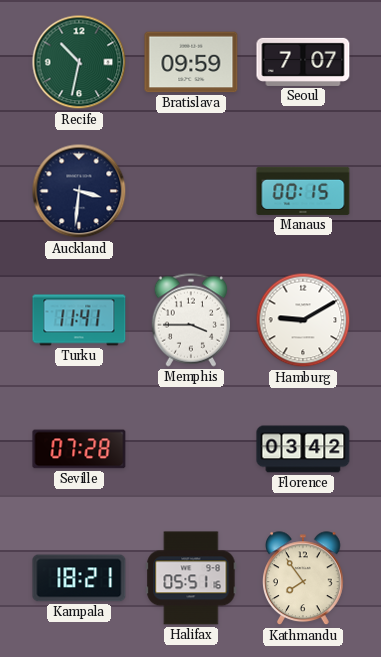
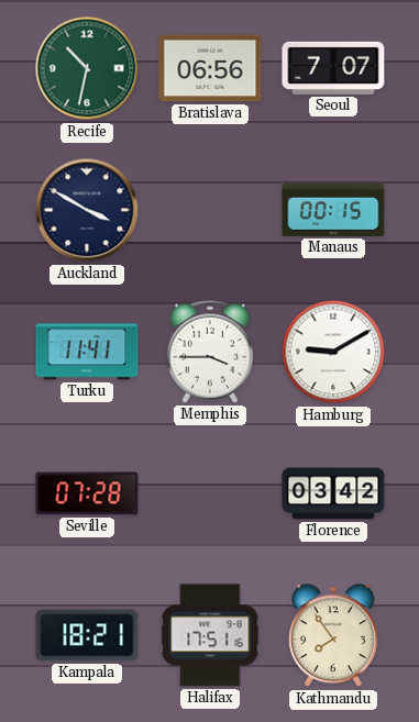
Bratislava: 09:59 -> 06:56 (210, 68)
Auckland: 3:31 -> 3:50 (87, 210)
Halifax: 05:51 -> 17:51 (210, 635)
